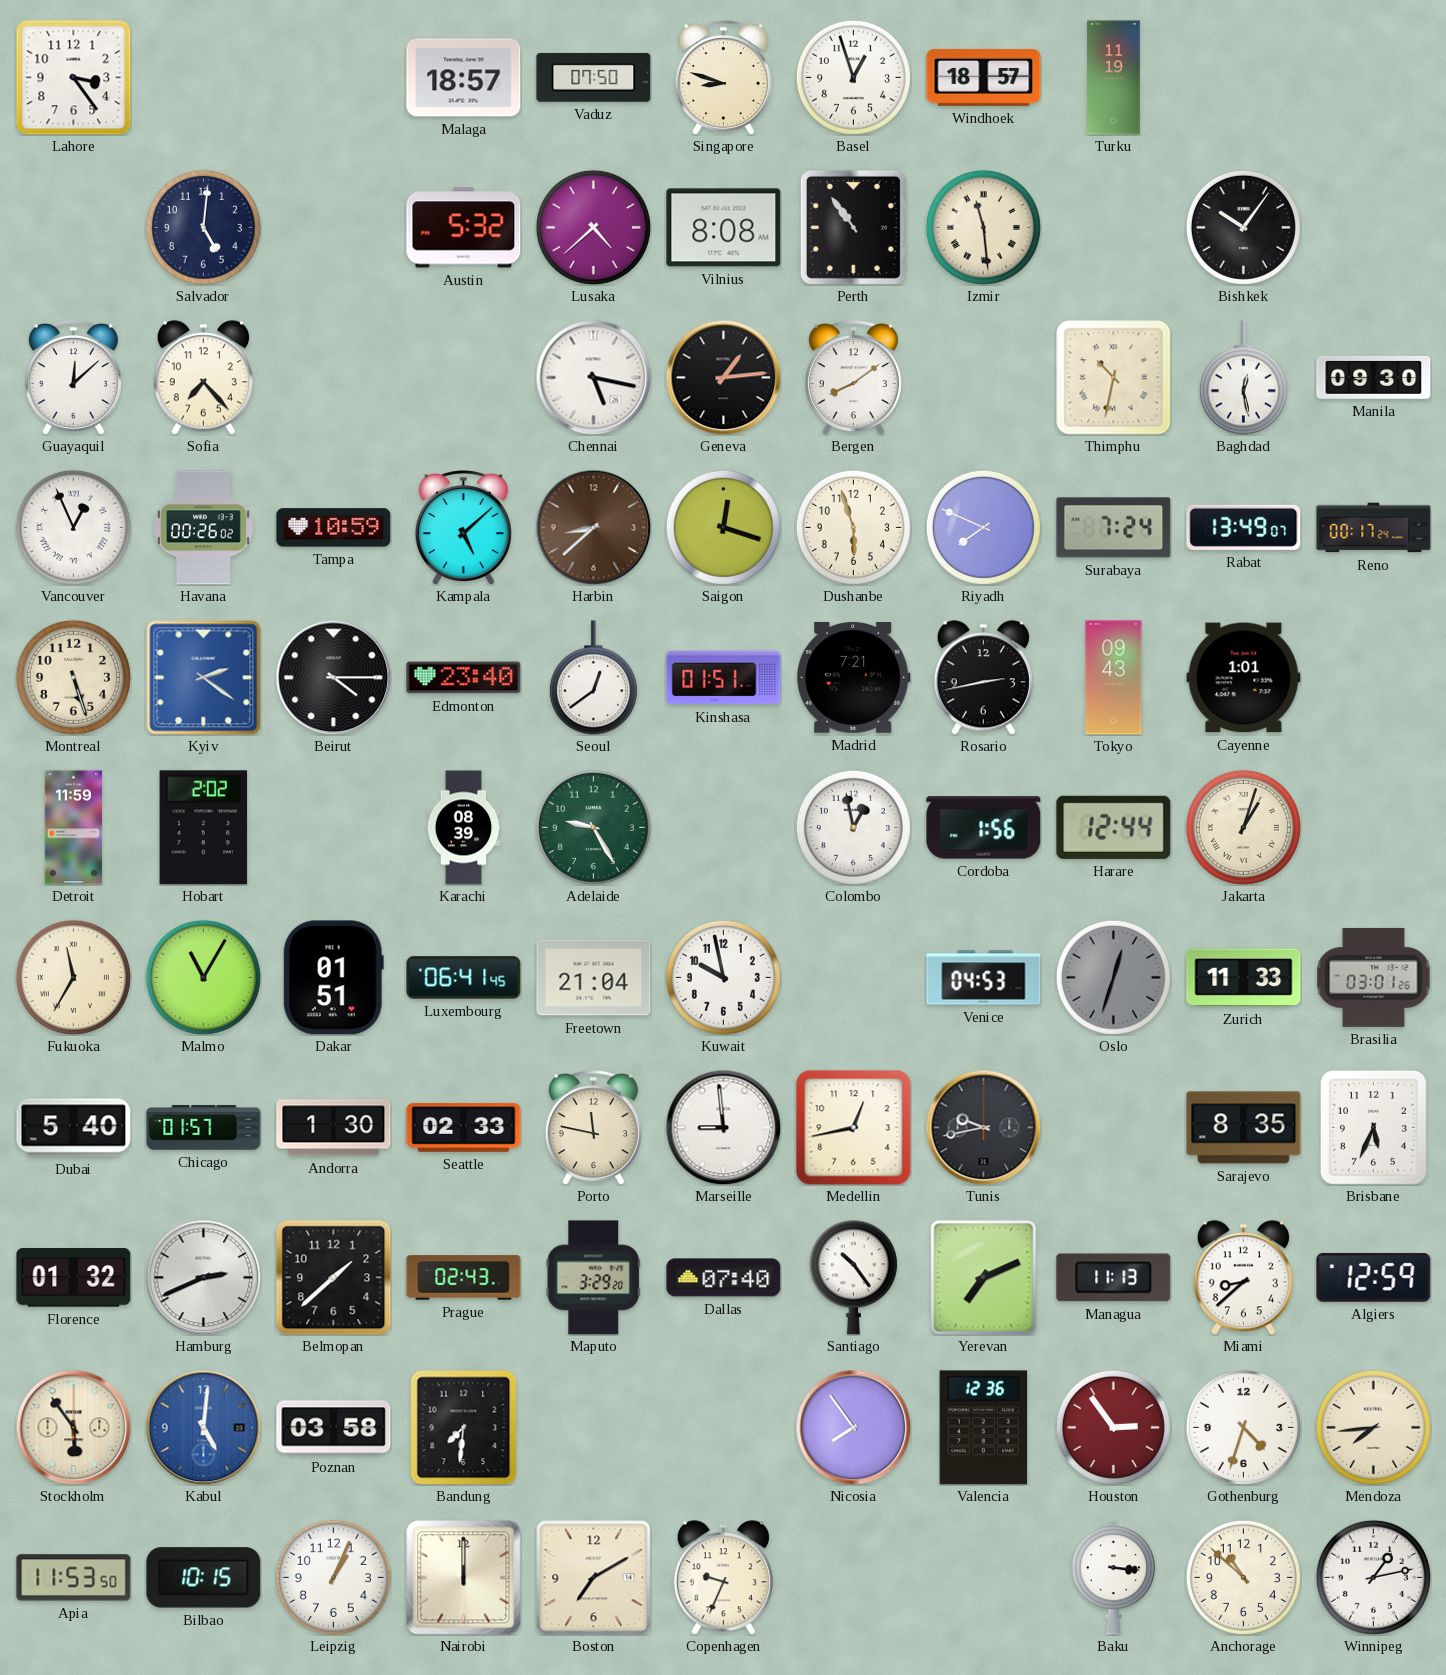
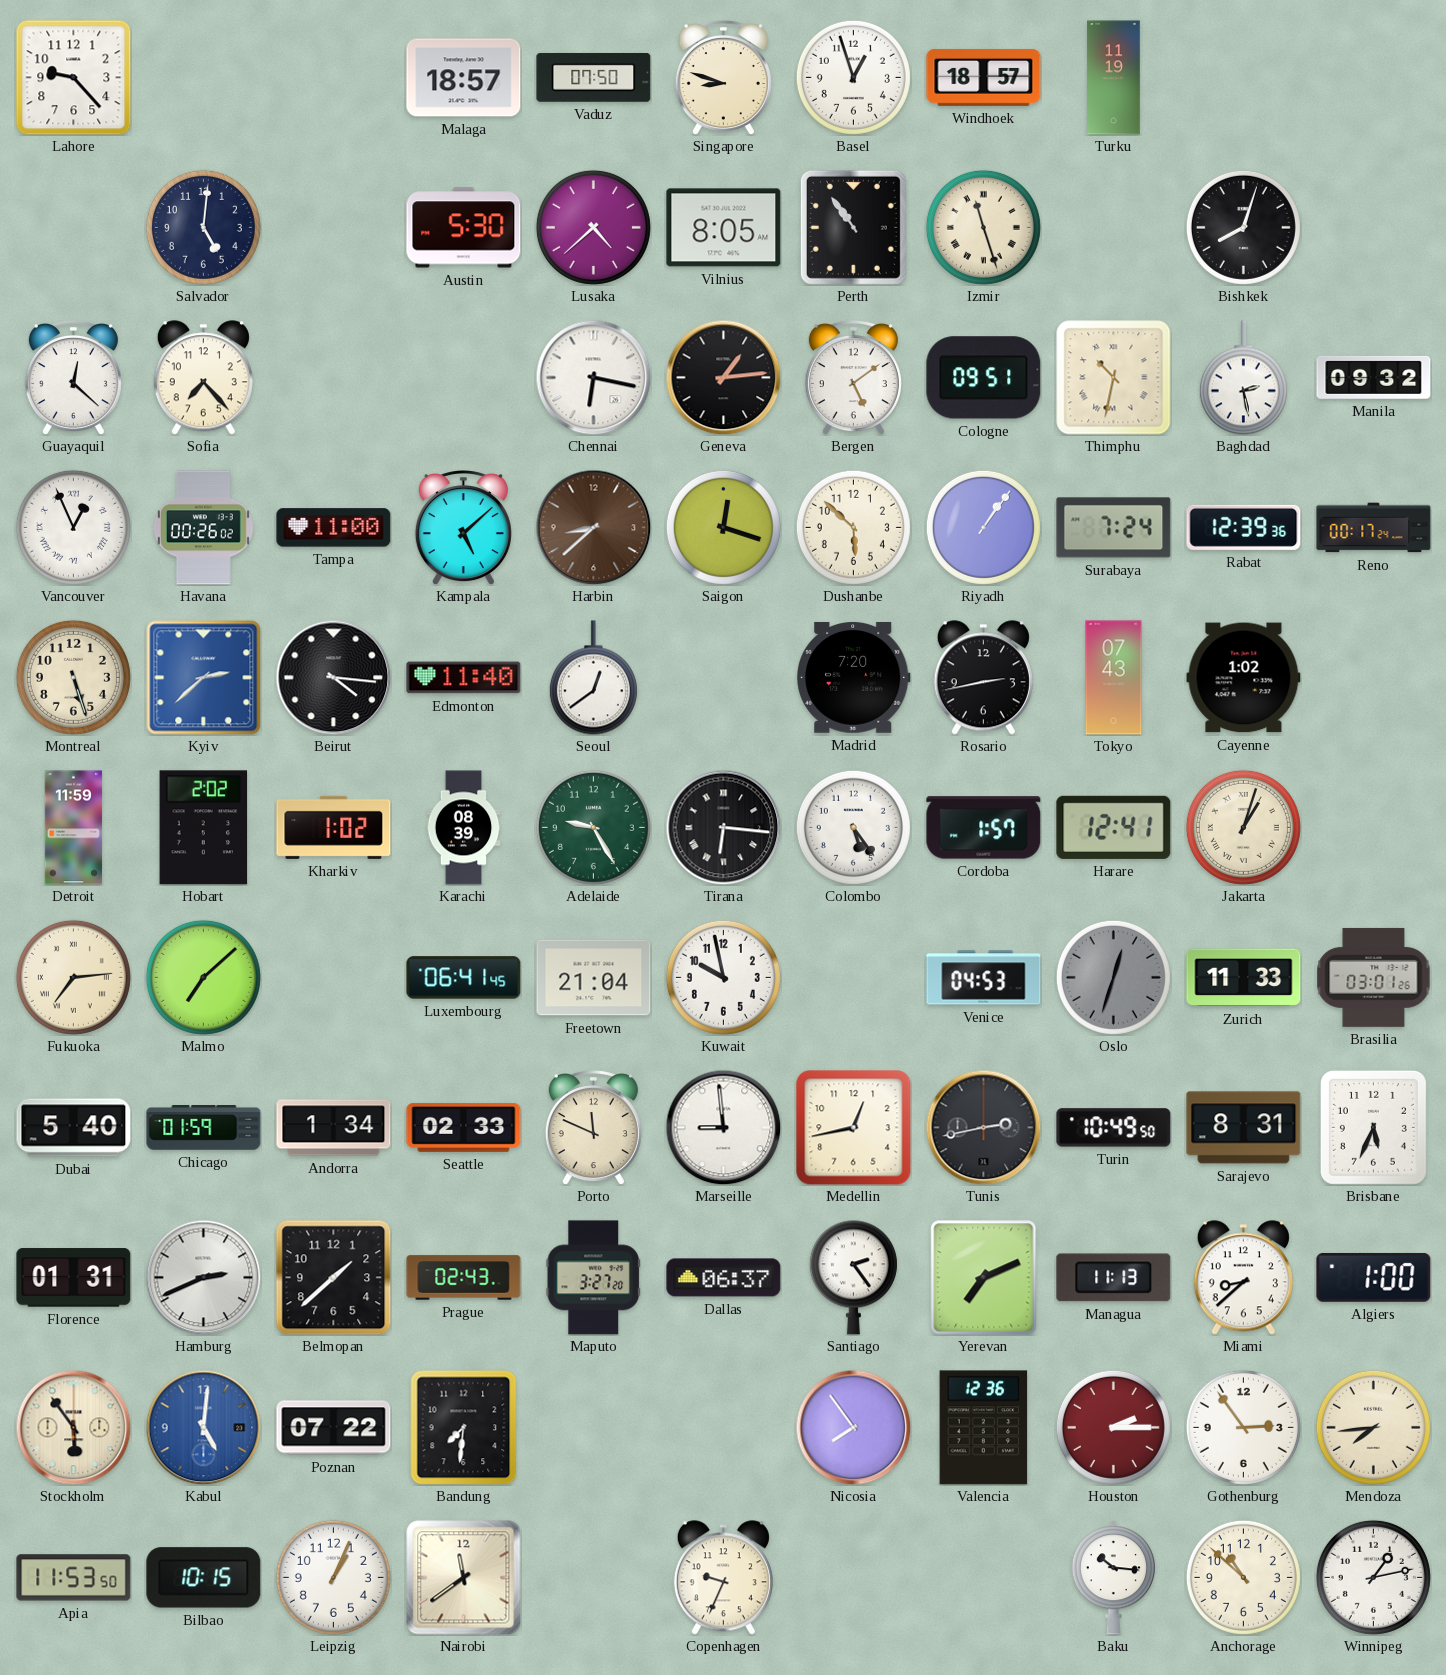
Lahore: 3:24 -> 9:23 (74, 78)
Austin: 5:32 -> 5:30 (464, 228)
Vilnius: 8:08 -> 8:05 (724, 228)
Izmir: 11:29 -> 11:27 (983, 227)
Bishkek: 10:06 -> 8:03 (1243, 227)
Guayaquil: 12:08 -> 12:22 (73, 378)
Chennai: 5:17 -> 6:17 (593, 377)
Bergen: 8:09 -> 5:09 (853, 378)
Cologne: none -> 09:51 (984, 378)
Baghdad: 12:28 -> 2:28 (1243, 378)
Manila: 09:30 -> 09:32 (1374, 377)
Tampa: 10:59 -> 11:00 (334, 528)
Dushanbe: 5:57 -> 5:52 (853, 527)
Riyadh: 7:49 -> 1:06 (983, 527)
Rabat: 13:49 -> 12:39 (1244, 527)
Kyiv: 2:21 -> 2:38 (204, 678)
Beirut: 4:15 -> 4:16 (333, 677)
Edmonton: 23:40 -> 11:40 (464, 678)
Kinshasa: 01:51 -> none (724, 678)
Madrid: 7:21 -> 7:20 (853, 677)
Tokyo: 09:43 -> 07:43 (1114, 678)
Cayenne: 1:01 -> 1:02 (1244, 678)
Kharkiv: none -> 1:02 (334, 827)
Tirana: none -> 6:16 (723, 827)
Colombo: 12:58 -> 5:24 (853, 827)
Cordoba: 1:56 -> 1:57 (984, 828)
Harare: 12:44 -> 12:41 (1114, 827)
Fukuoka: 11:35 -> 7:14 (73, 977)
Malmo: 11:05 -> 7:08 (203, 977)
Dakar: 01:51 -> none (333, 978)
Chicago: 01:57 -> 01:59 (204, 1128)
Andorra: 1:30 -> 1:34 (334, 1128)
Porto: 11:47 -> 11:49 (593, 1128)
Tunis: 9:43 -> 2:43 (983, 1127)
Turin: none -> 10:49 (1114, 1128)
Sarajevo: 8:35 -> 8:31 (1244, 1128)
Florence: 01:32 -> 01:31 (74, 1278)
Maputo: 3:29 -> 3:27 (593, 1278)
Dallas: 07:40 -> 06:37 (724, 1278)
Santiago: 10:24 -> 2:24 (853, 1278)
Algiers: 12:59 -> 1:00 (1374, 1277)
Poznan: 03:58 -> 07:22 (334, 1428)
Houston: 2:54 -> 2:15 (1113, 1427)
Gothenburg: 4:33 -> 2:54 (1243, 1427)
Nairobi: 12:00 -> 11:39 (464, 1578)
Boston: 7:10 -> none (594, 1578)
Baku: 3:16 -> 10:16 (1113, 1578)
